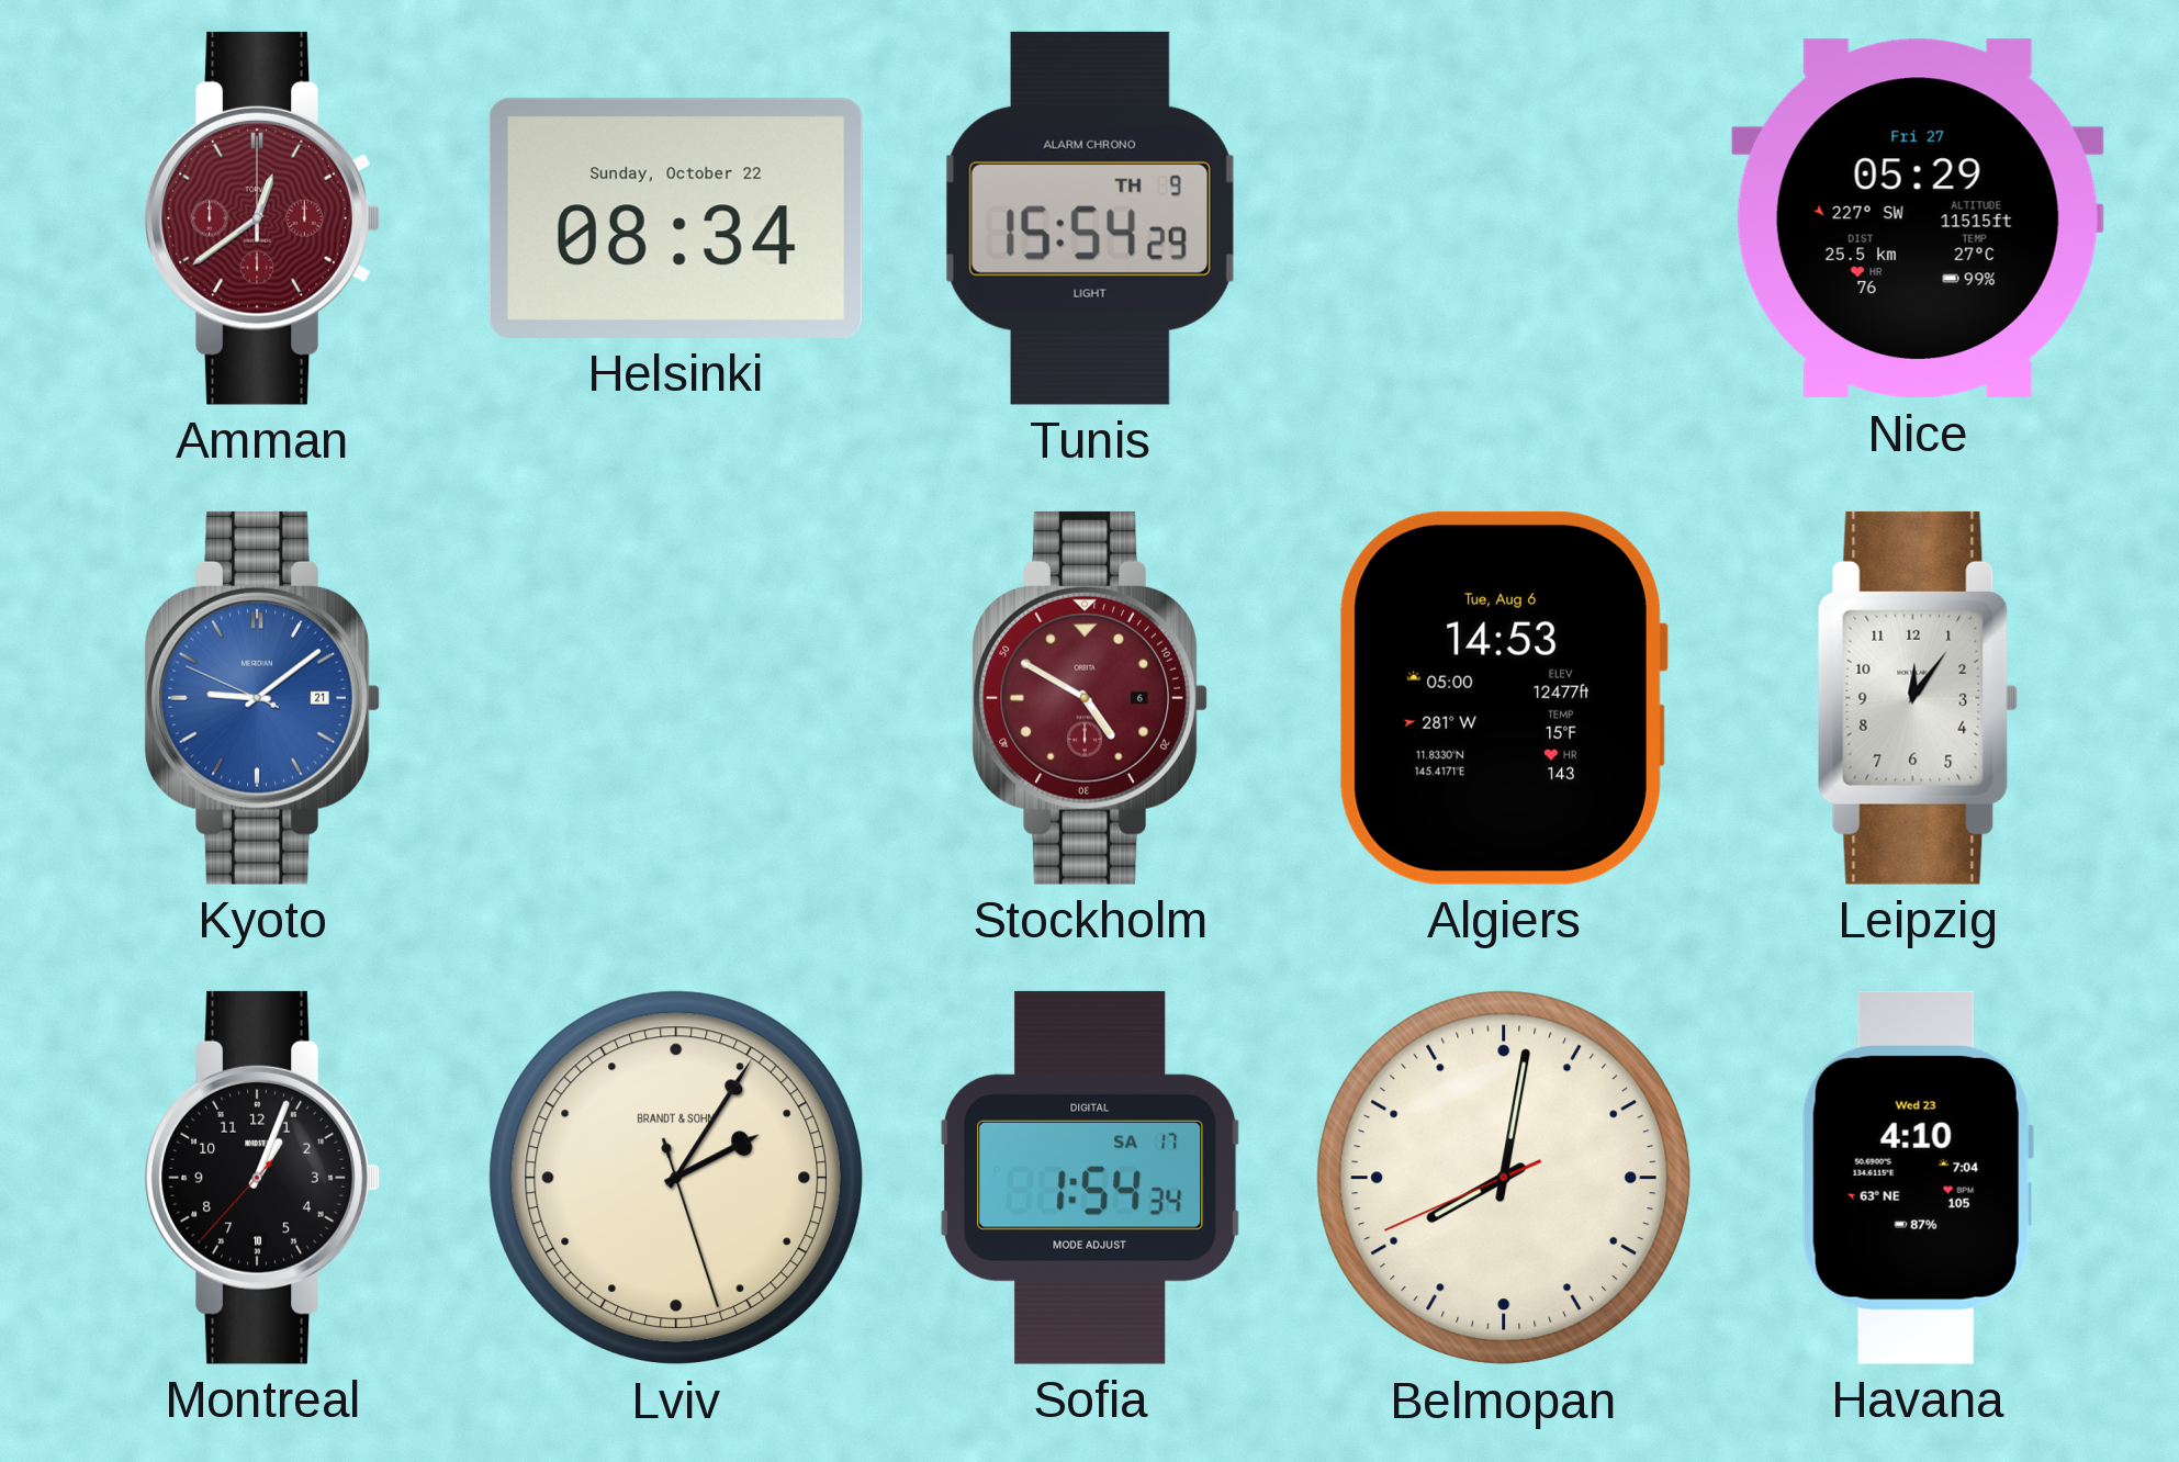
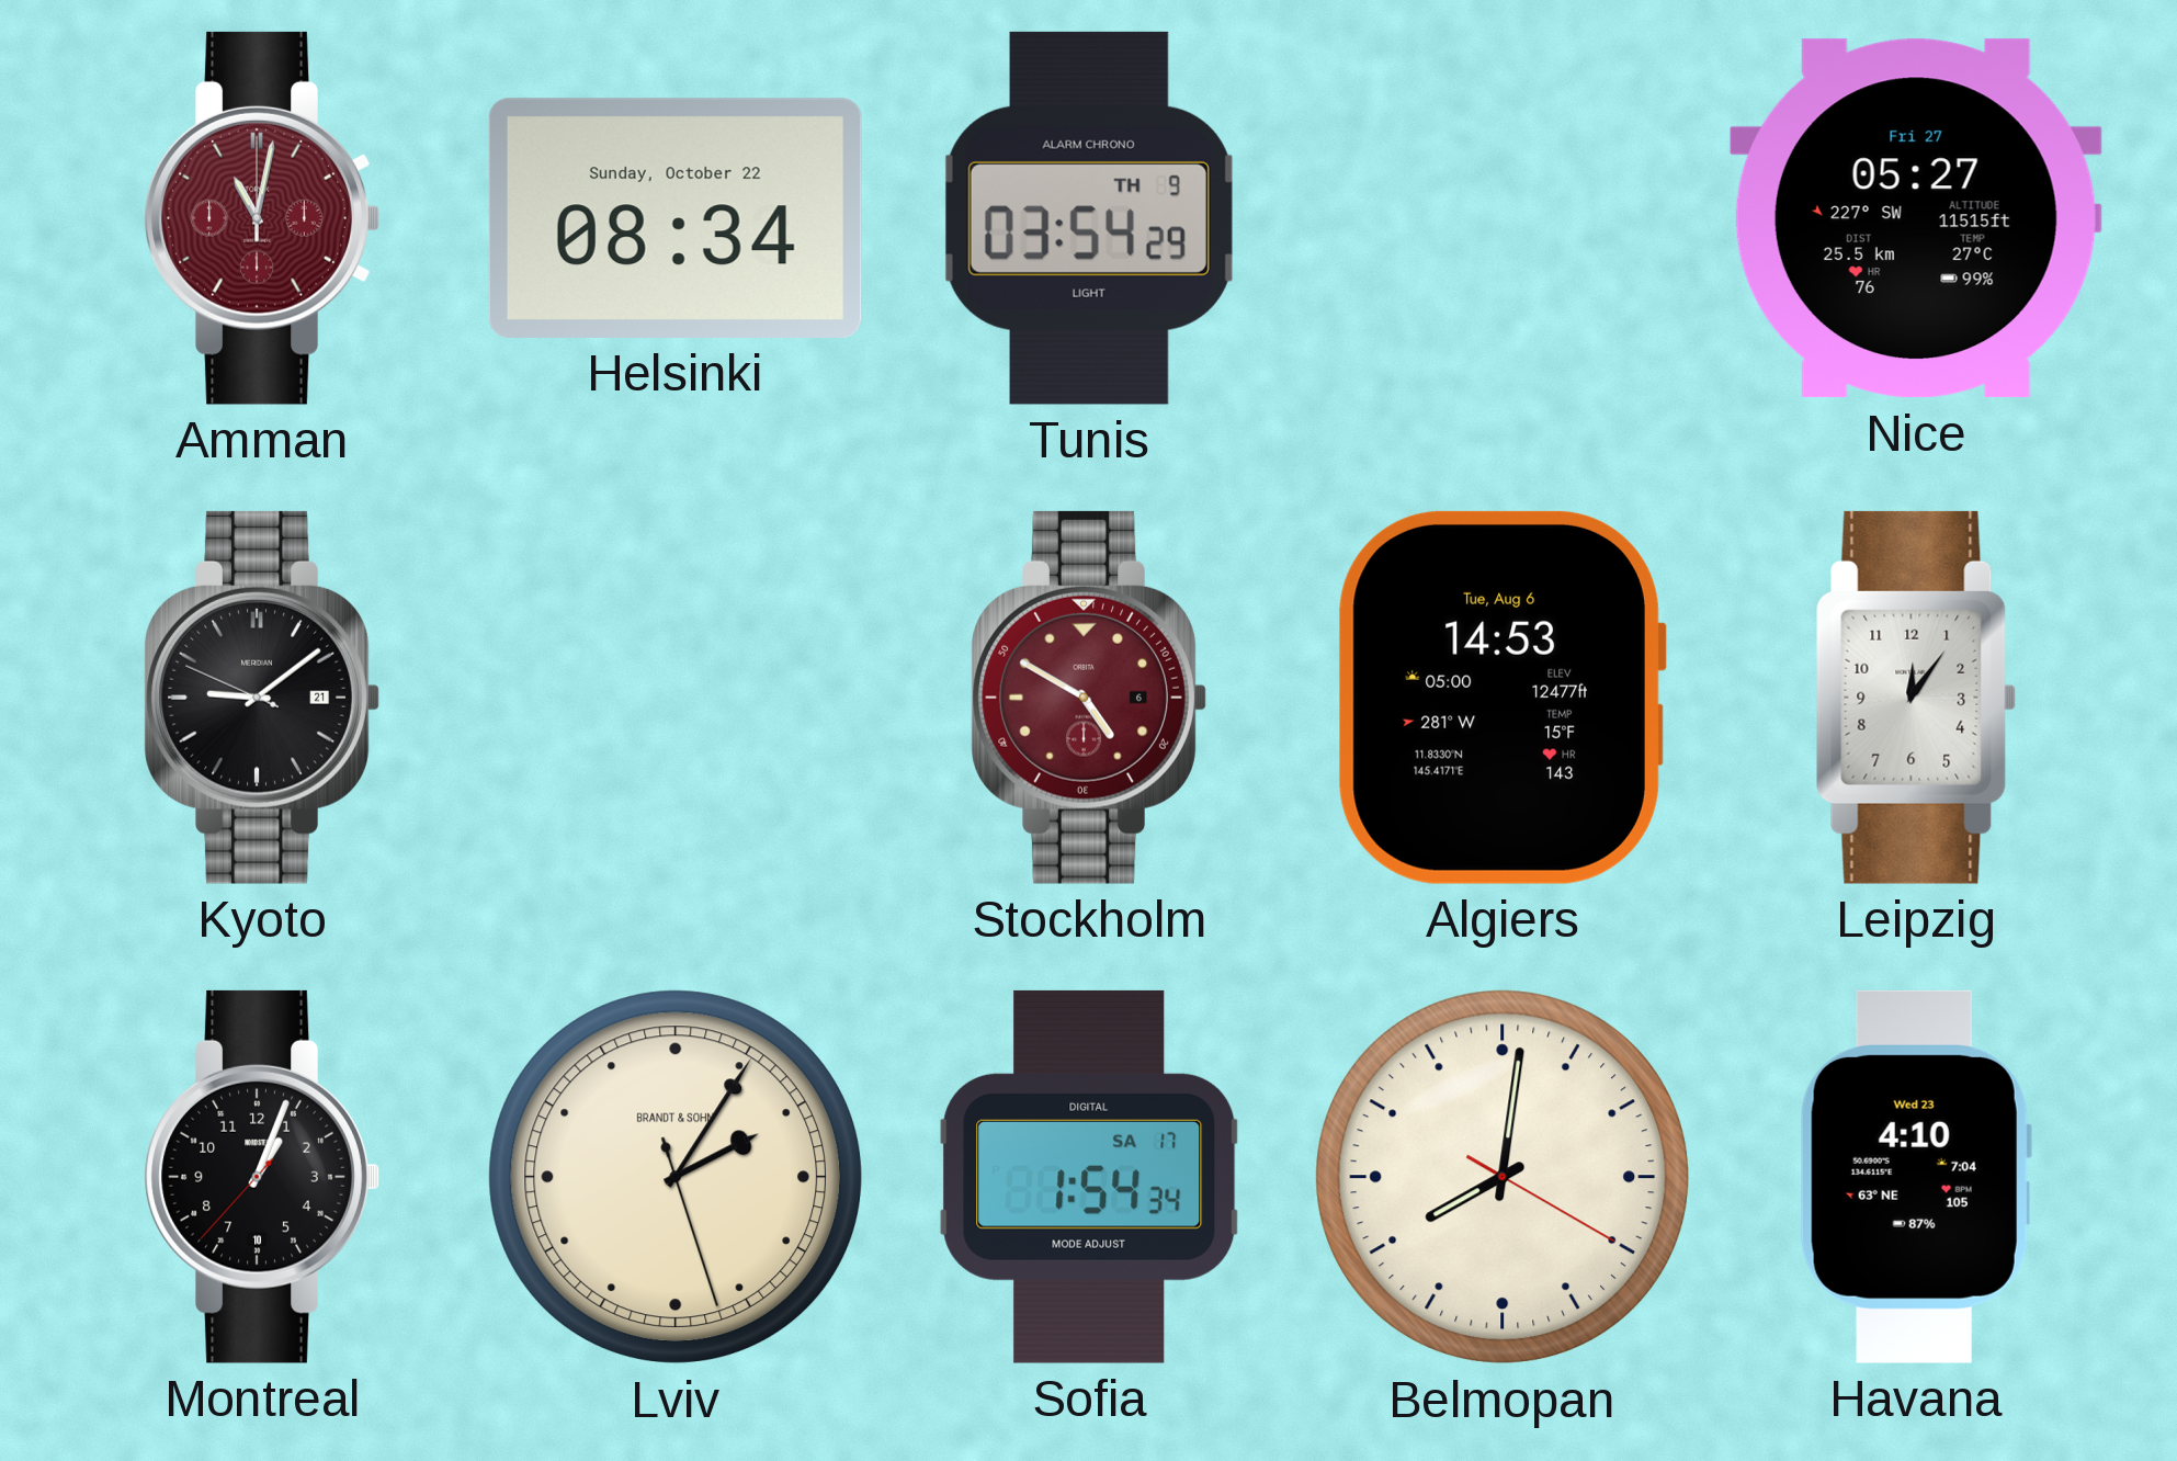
Amman: 12:39 -> 11:02 (262, 218)
Tunis: 15:54 -> 03:54 (1089, 218)
Nice: 05:29 -> 05:27 (1916, 218)
Kyoto dial: blue -> black (262, 698)
Belmopan: 8:01:41 -> 8:01:20 (1503, 1177)
